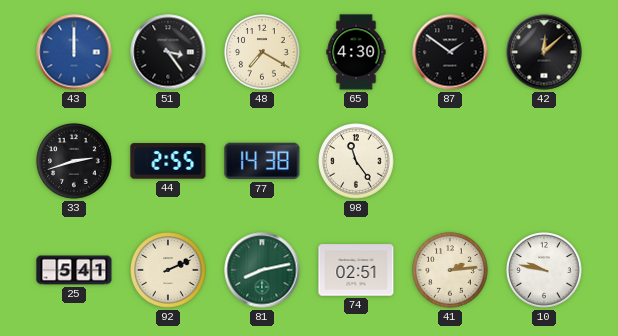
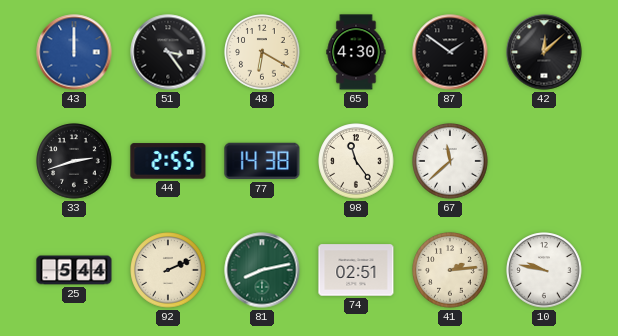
48: 7:20 -> 6:20 (262, 52)
67: none -> 11:38 (450, 161)
25: 5:41 -> 5:44 (74, 270)
